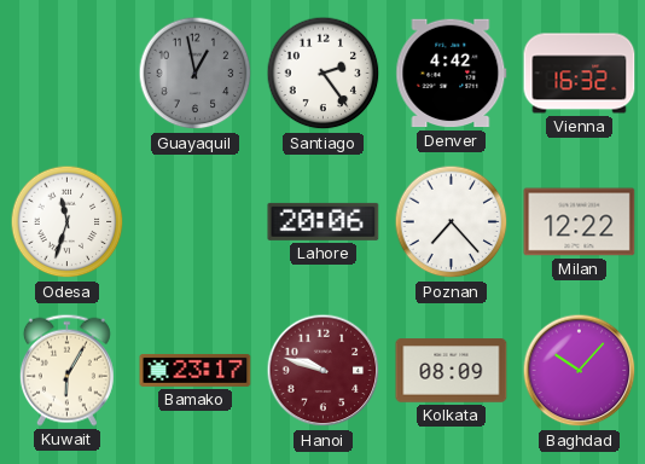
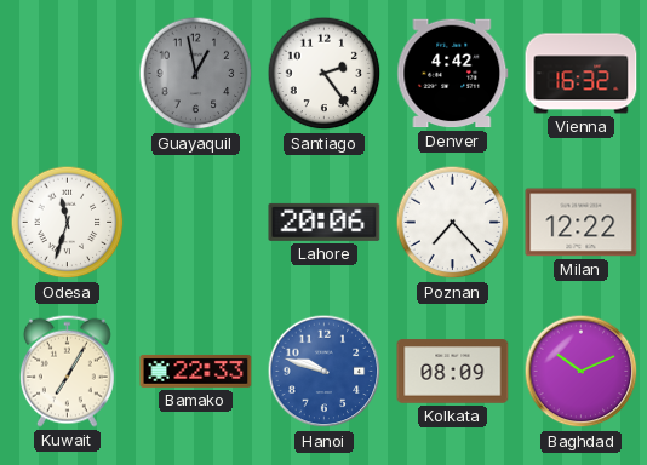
Kuwait: 6:05 -> 7:05 (67, 371)
Bamako: 23:17 -> 22:33 (196, 371)
Hanoi dial: burgundy -> blue (325, 372)
Baghdad: 10:07 -> 10:11 (582, 372)
